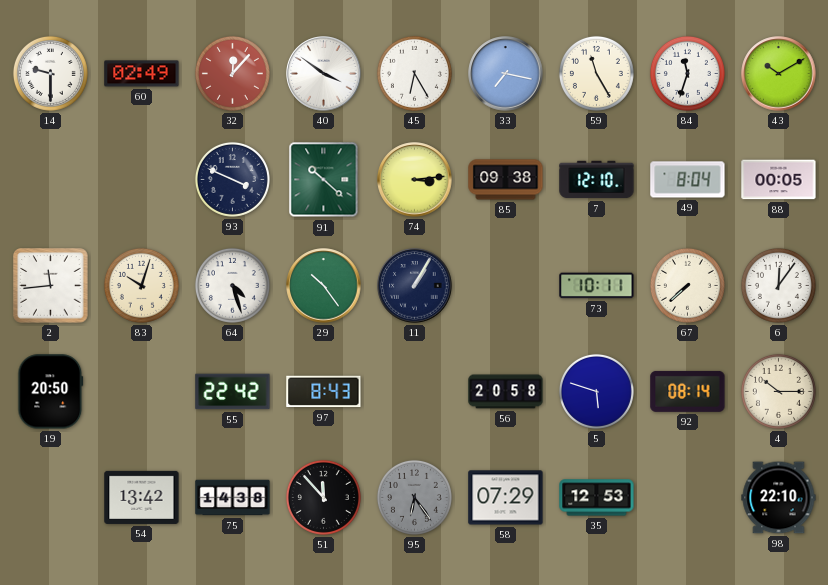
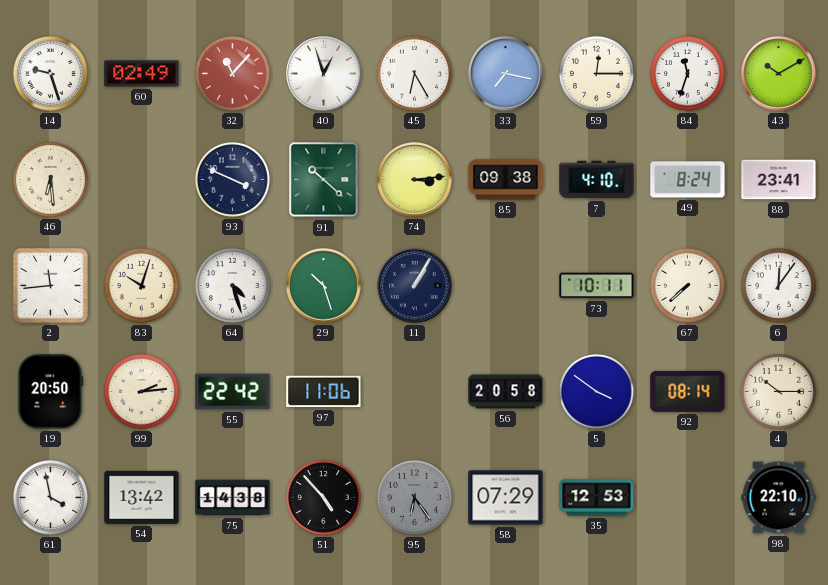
14: 9:30 -> 9:27 (50, 73)
32: 12:07 -> 11:07 (232, 73)
40: 3:51 -> 12:57 (324, 74)
59: 11:25 -> 12:15 (596, 73)
46: none -> 6:29 (50, 179)
7: 12:10 -> 4:10 (597, 180)
49: 8:04 -> 8:24 (688, 180)
88: 00:05 -> 23:41 (779, 180)
29: 10:24 -> 10:27 (324, 286)
99: none -> 2:14 (141, 391)
97: 8:43 -> 11:06 (324, 392)
5: 5:48 -> 3:51 (596, 391)
61: none -> 3:58 (50, 497)
51: 11:53 -> 4:53 (323, 497)
